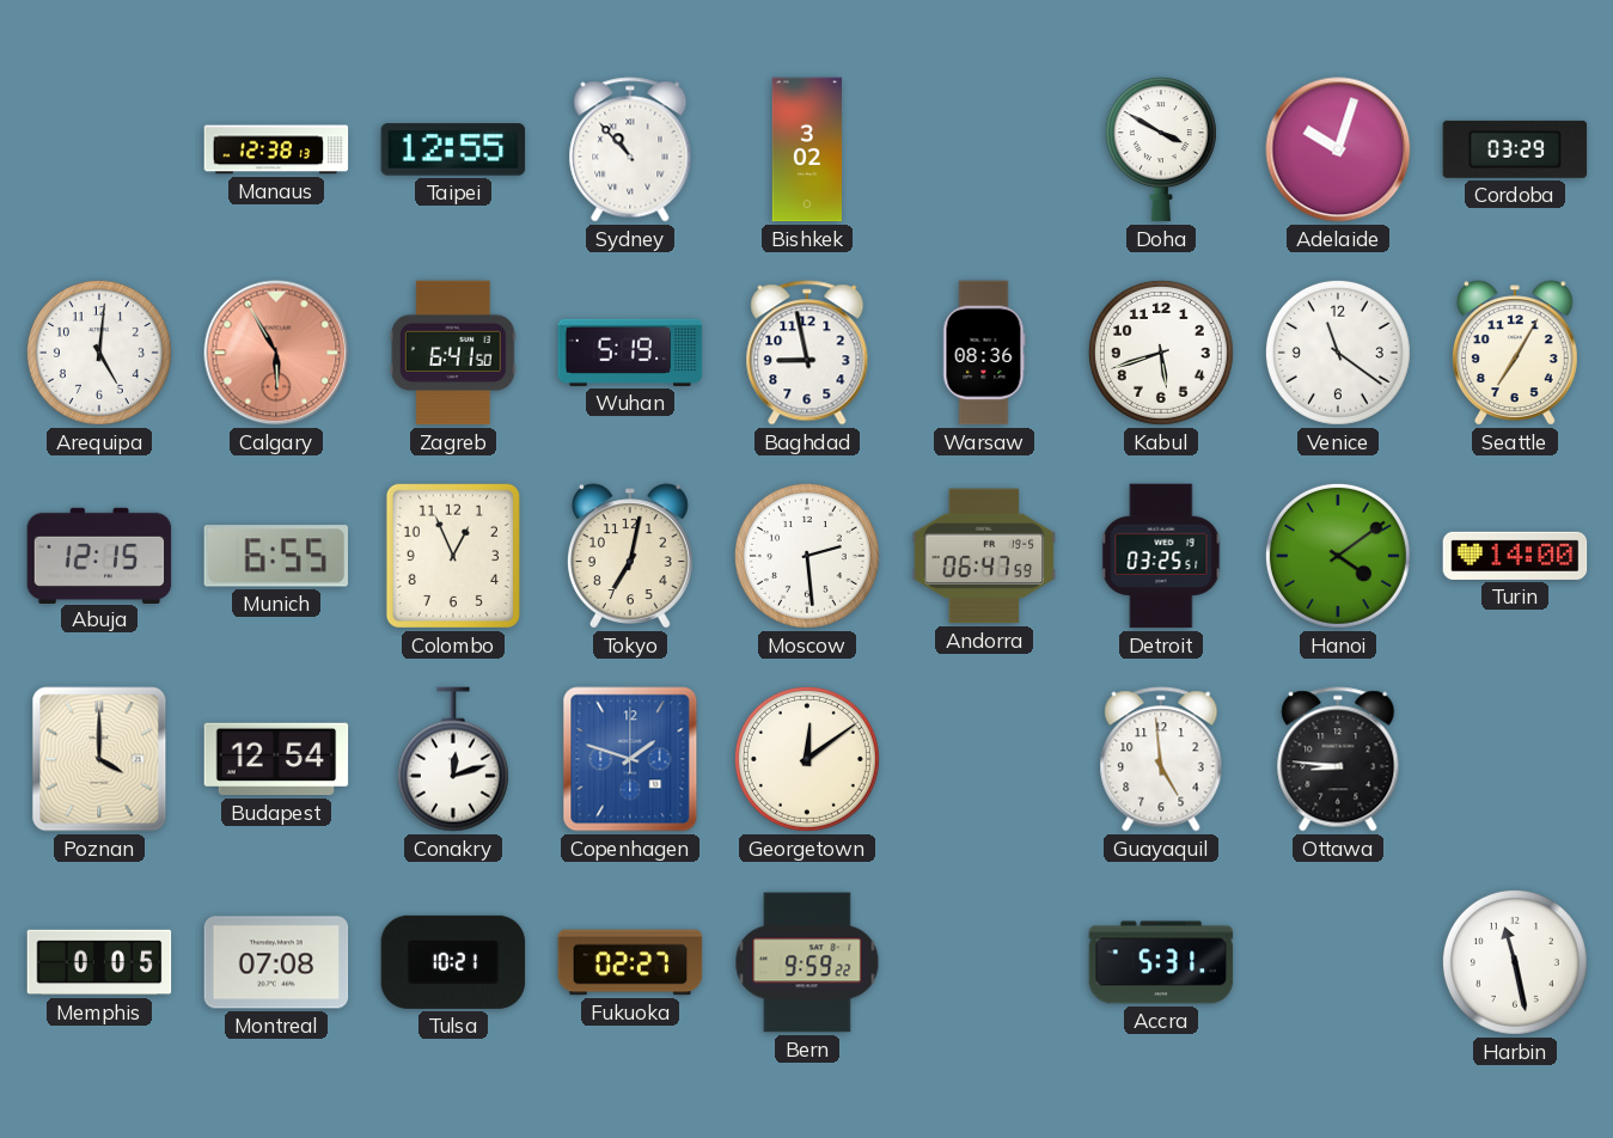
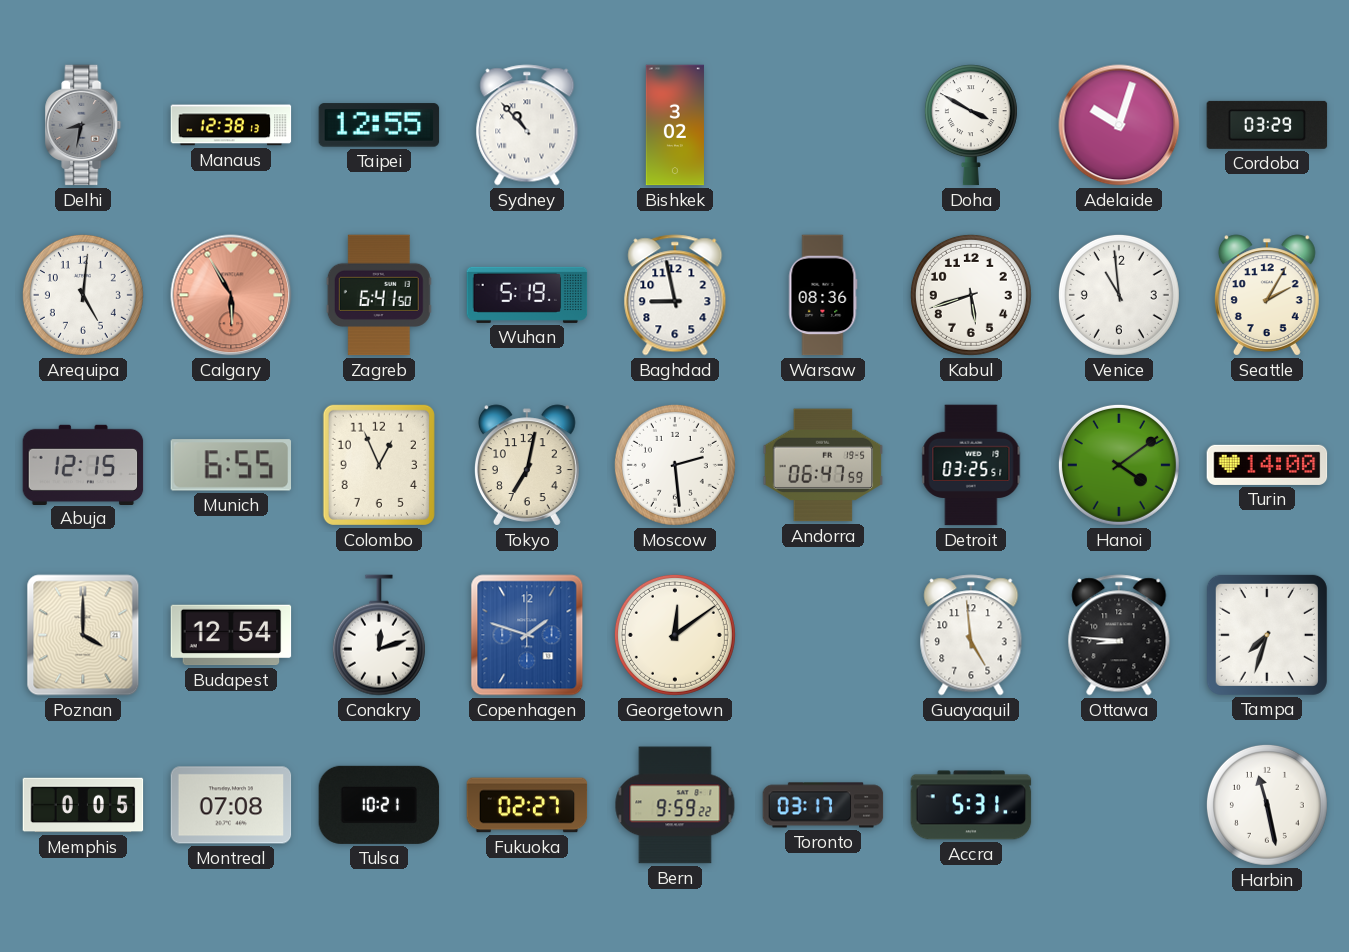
Delhi: none -> 8:32 (83, 125)
Venice: 11:21 -> 10:59 (1119, 295)
Seattle: 7:05 -> 2:05 (1267, 295)
Tampa: none -> 7:33 (1267, 635)
Toronto: none -> 03:17 (823, 805)
